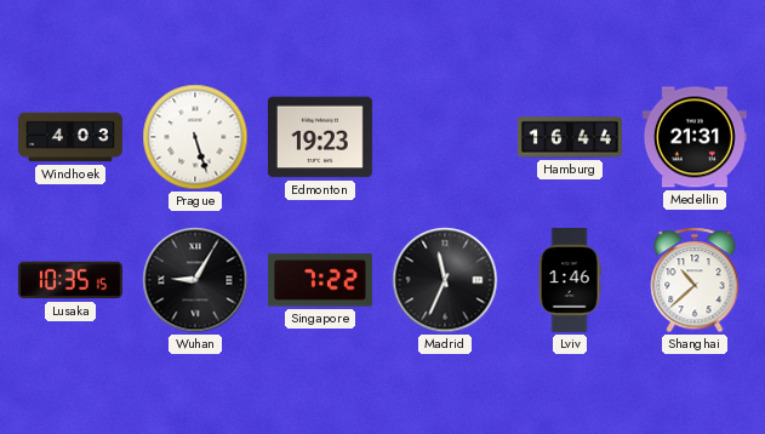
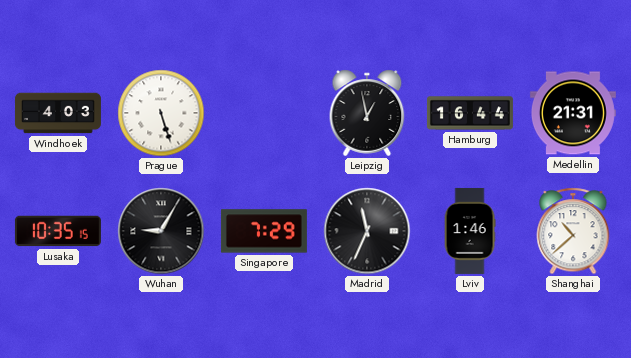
Edmonton: 19:23 -> none (320, 137)
Leipzig: none -> 12:58 (367, 113)
Singapore: 7:22 -> 7:29 (264, 231)
